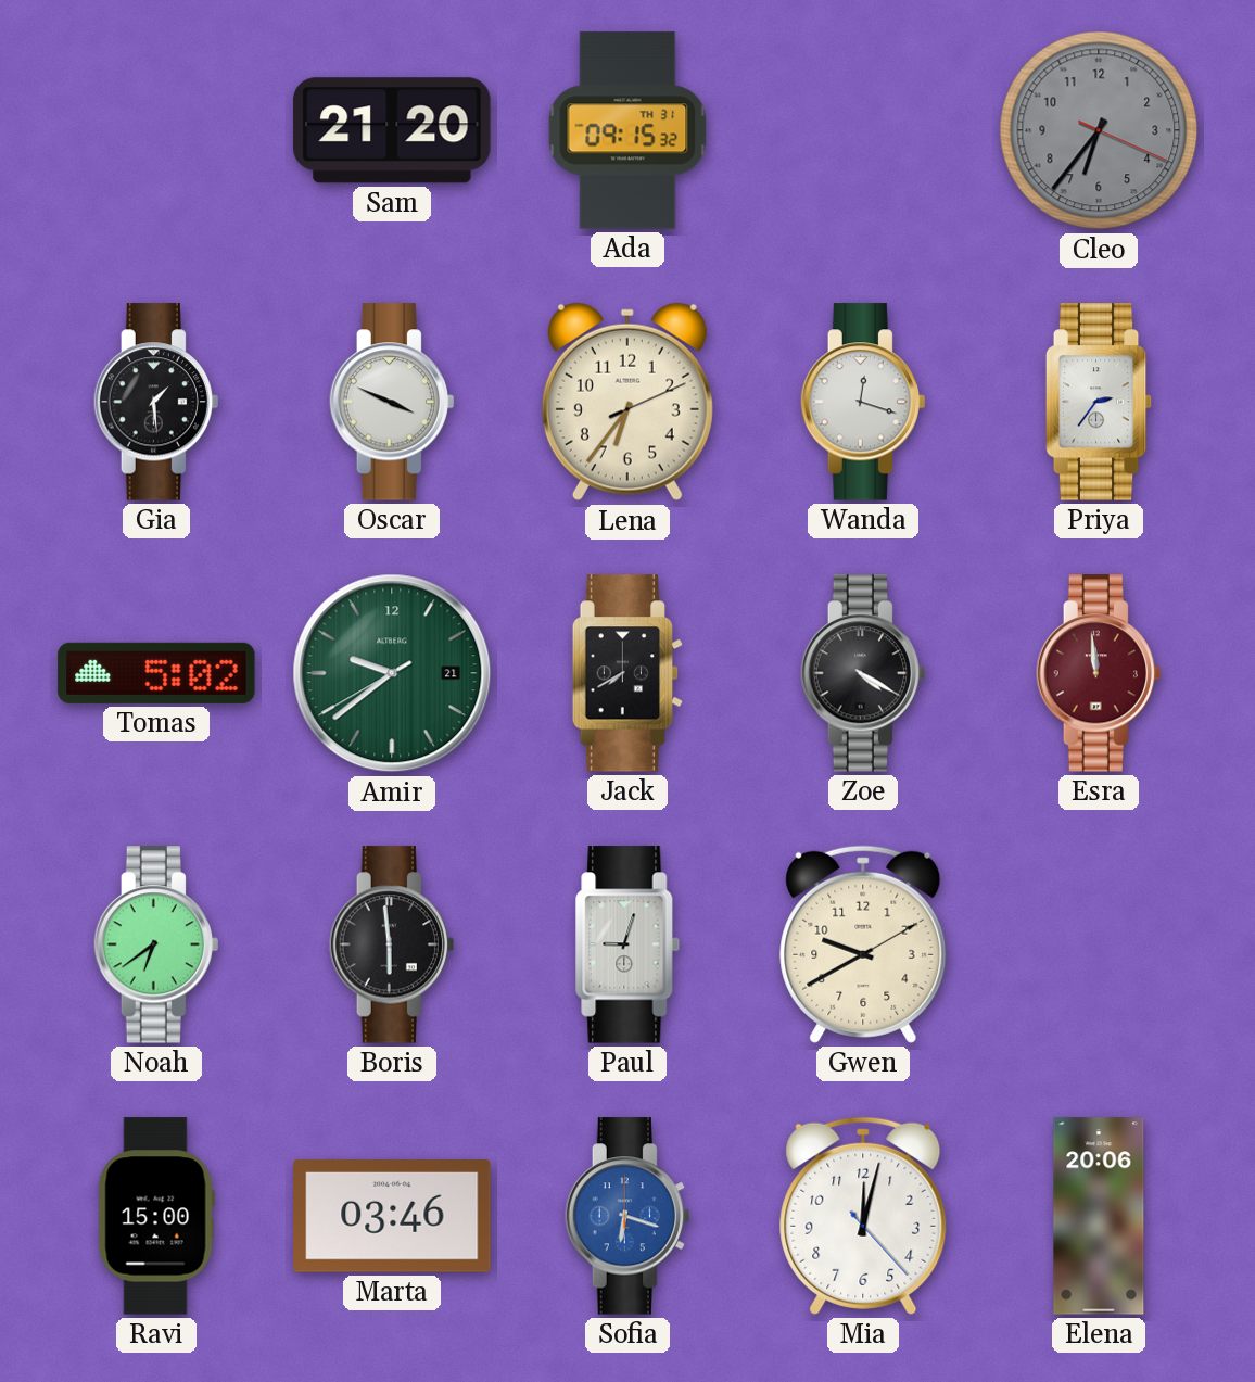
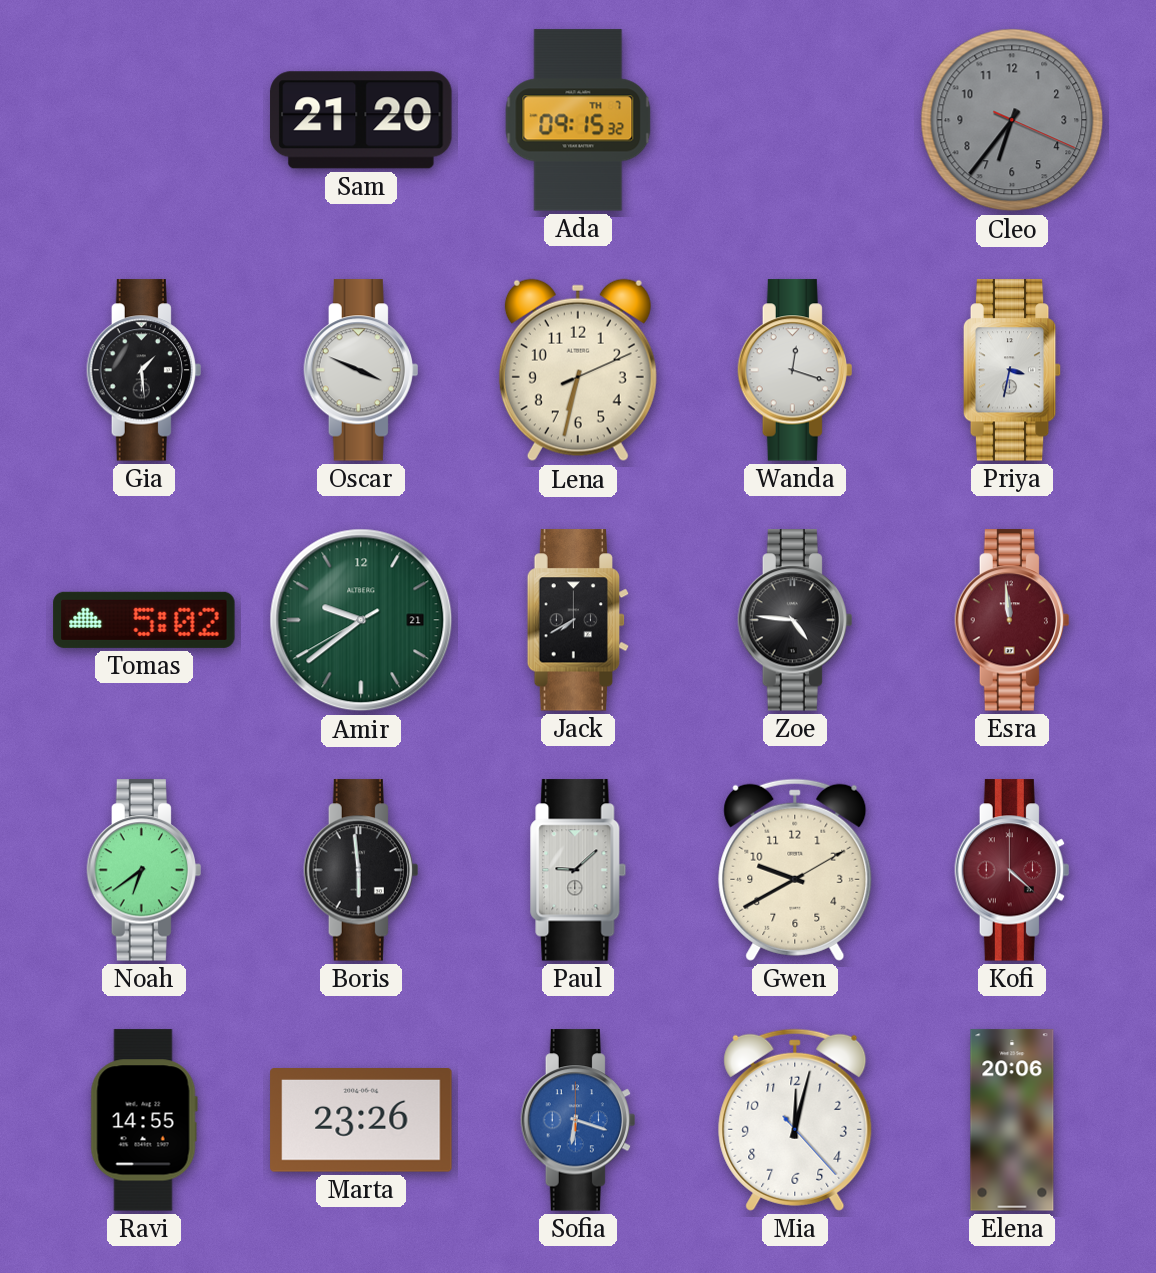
Ada date: TH 31 -> TH 7 (578, 120)
Lena: 6:36 -> 6:32 (578, 370)
Priya: 2:36 -> 3:32 (1012, 370)
Zoe: 4:20 -> 4:46 (794, 620)
Paul: 9:03 -> 9:08 (578, 870)
Kofi: none -> 4:22 (1011, 870)
Ravi: 15:00 -> 14:55 (144, 1120)
Marta: 03:46 -> 23:26 (361, 1121)
